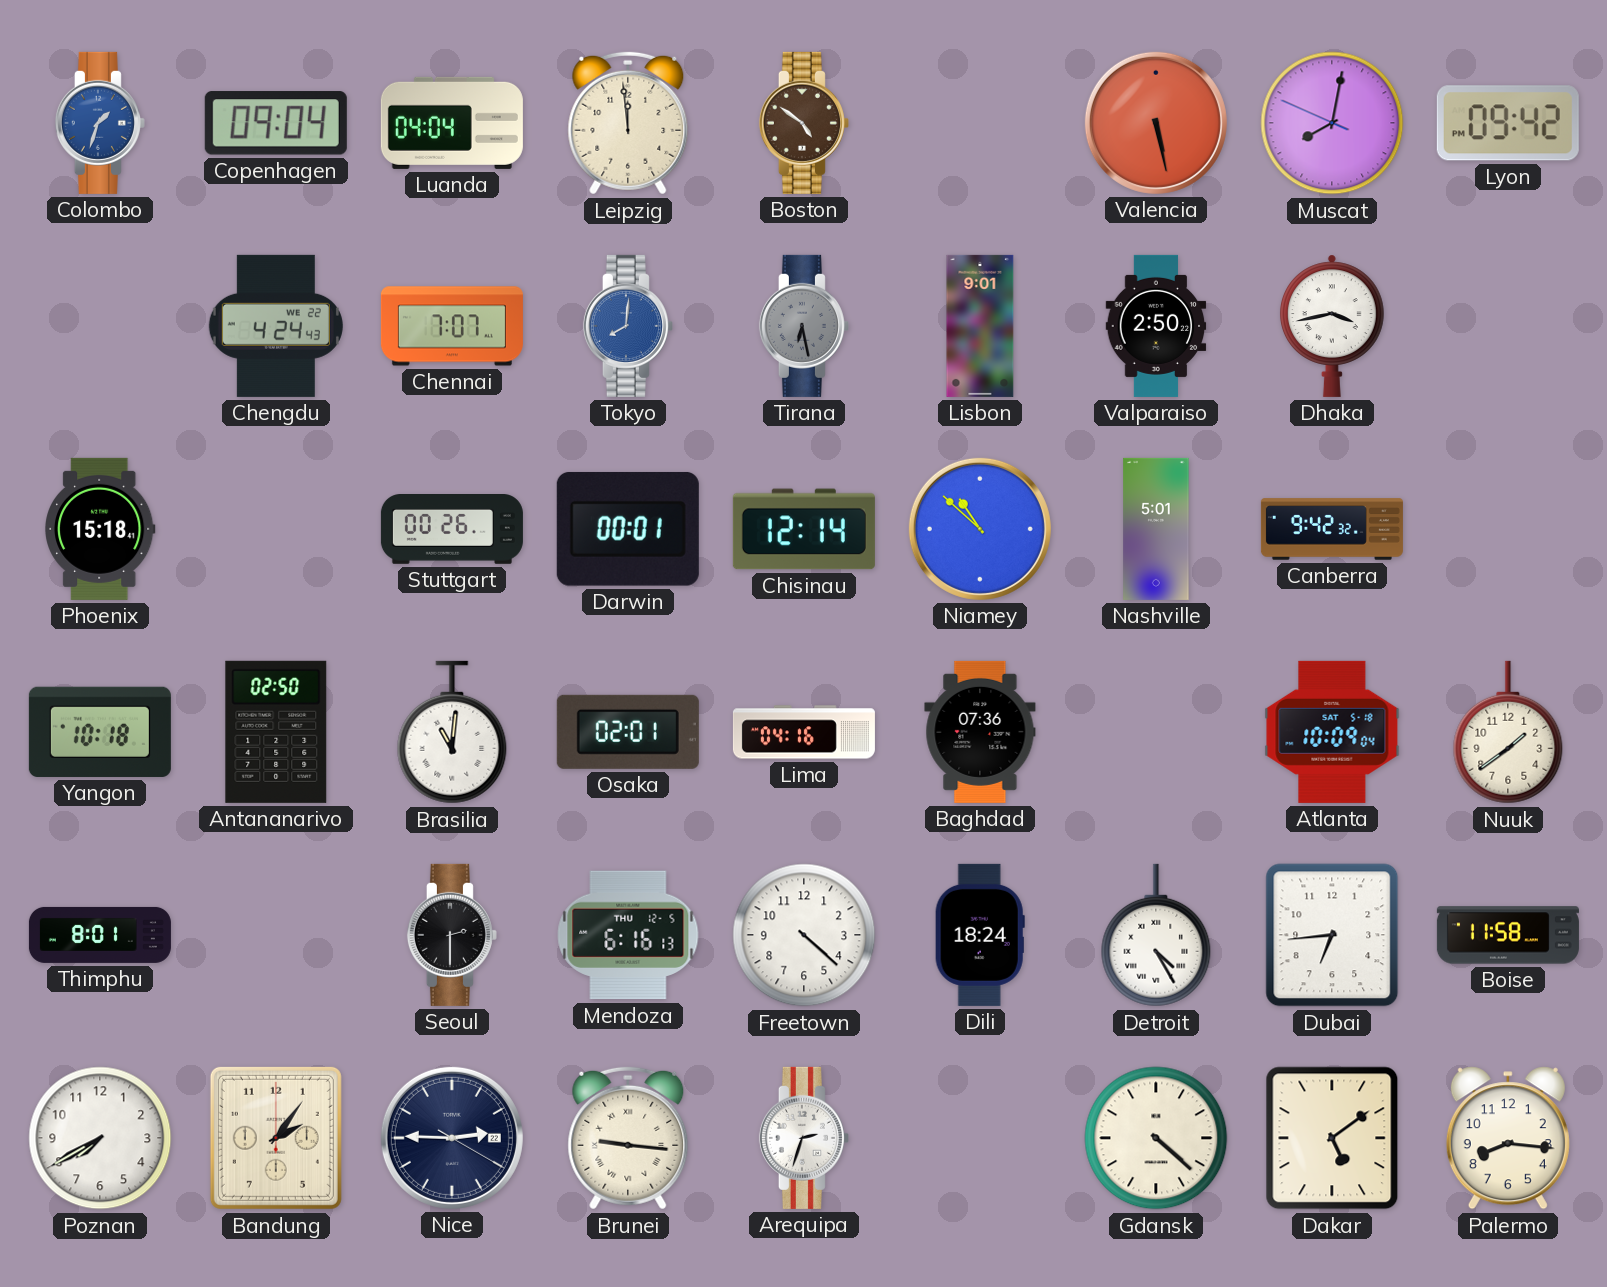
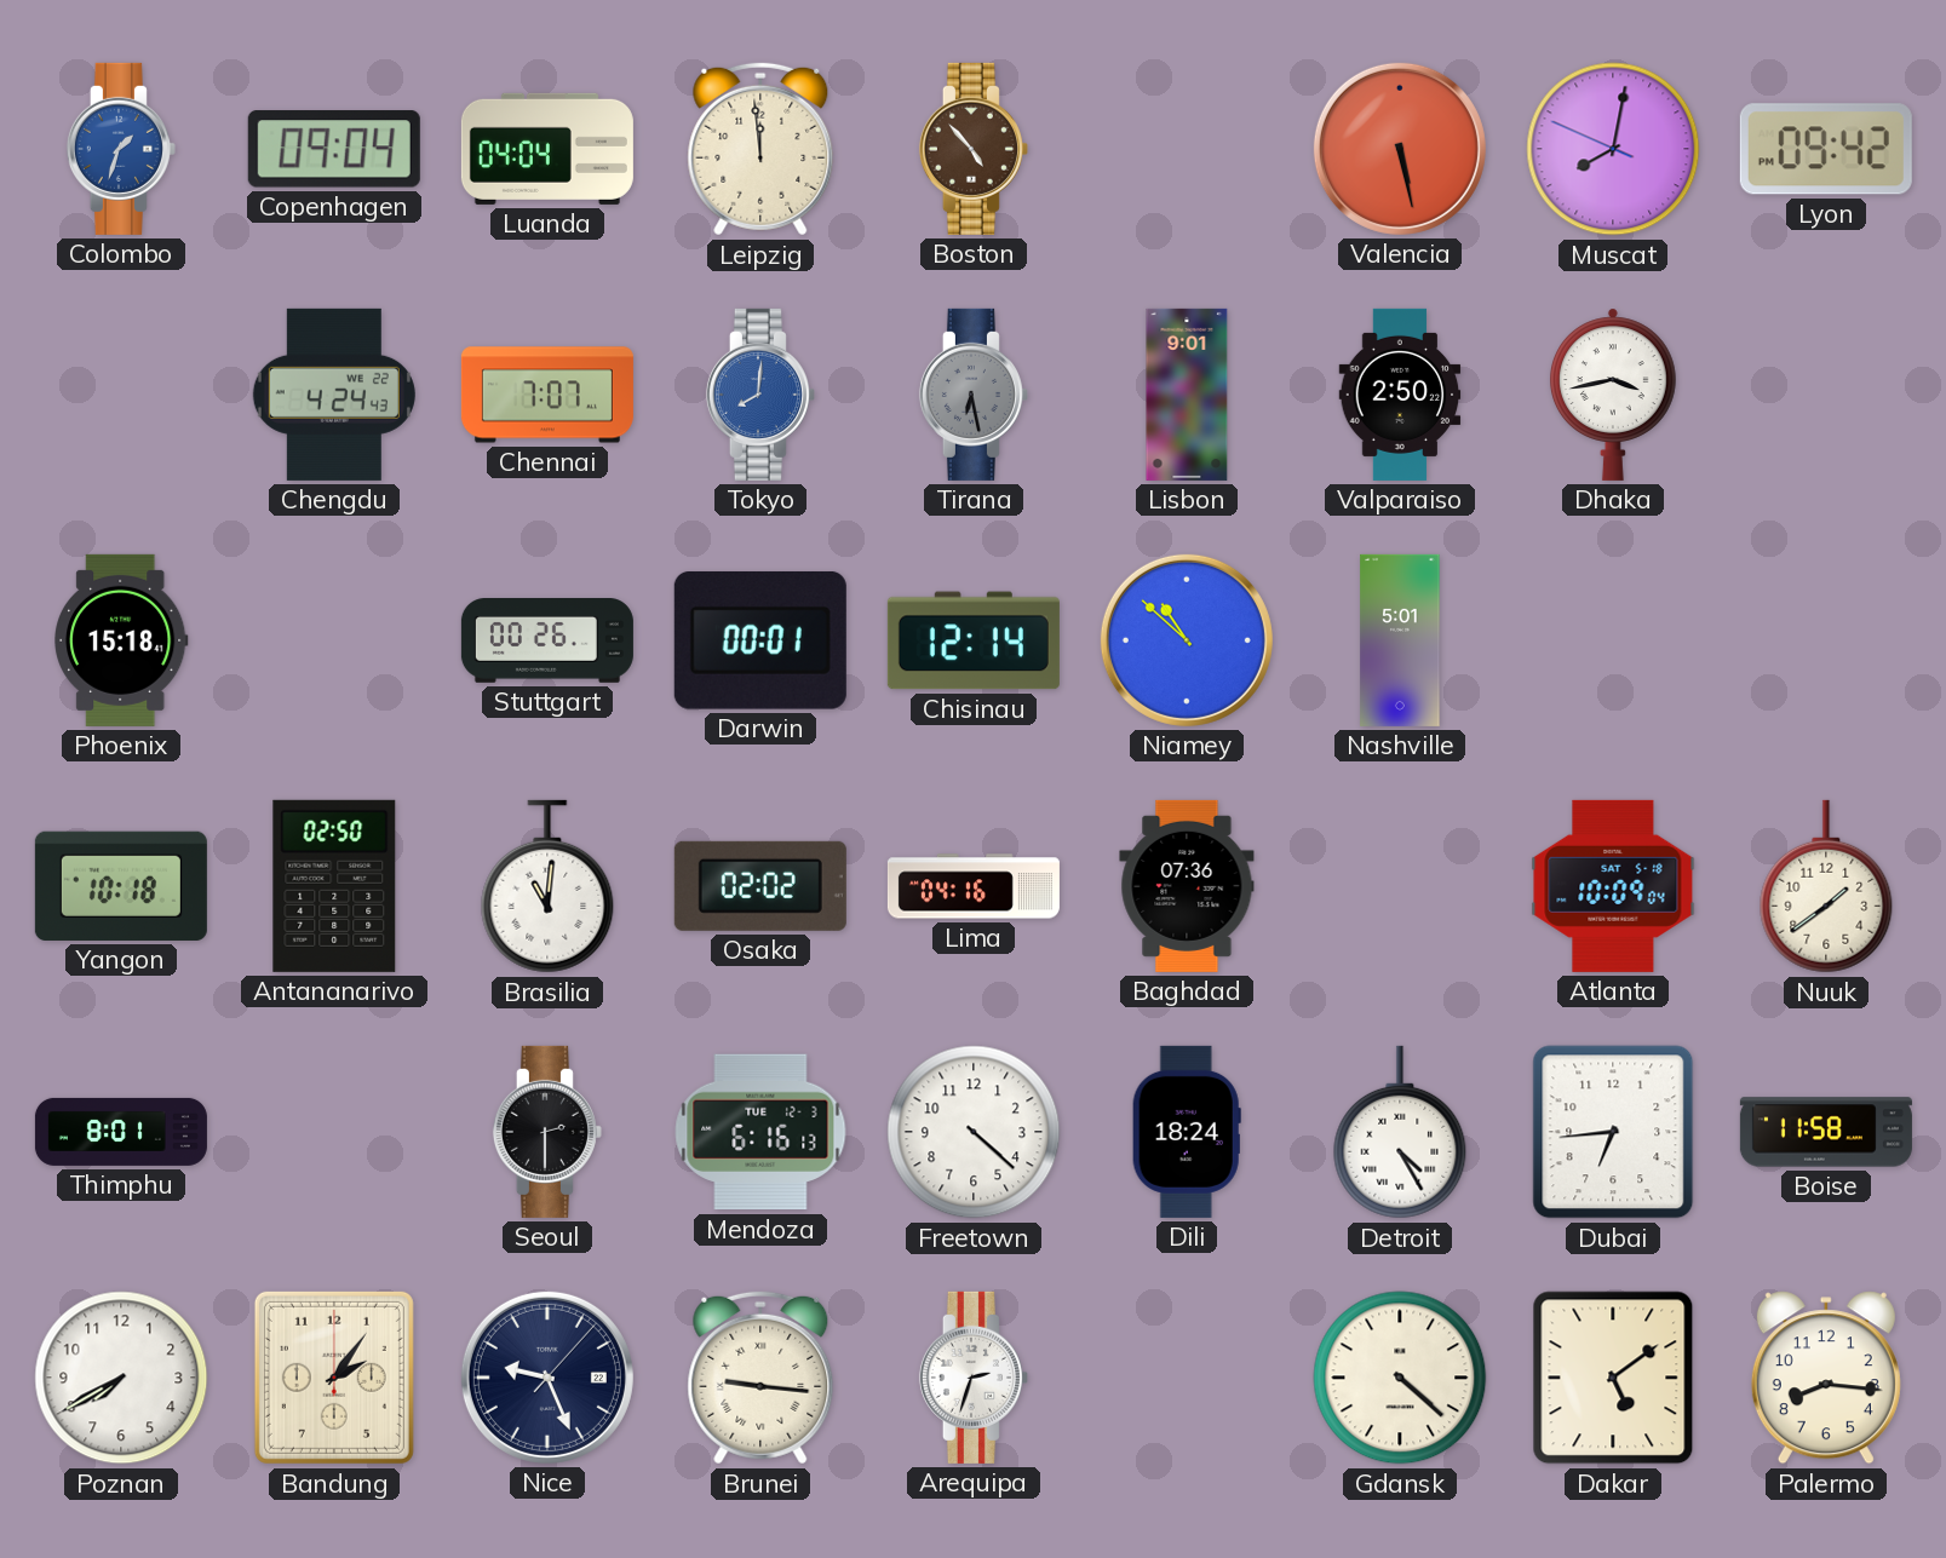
Boston: 4:51 -> 4:53 (974, 149)
Canberra: 9:42 -> none (1332, 529)
Osaka: 02:01 -> 02:02 (760, 886)
Mendoza date: THU 12-5 -> TUE 12-3 (760, 1132)
Nice: 2:45 -> 9:26 (547, 1378)
